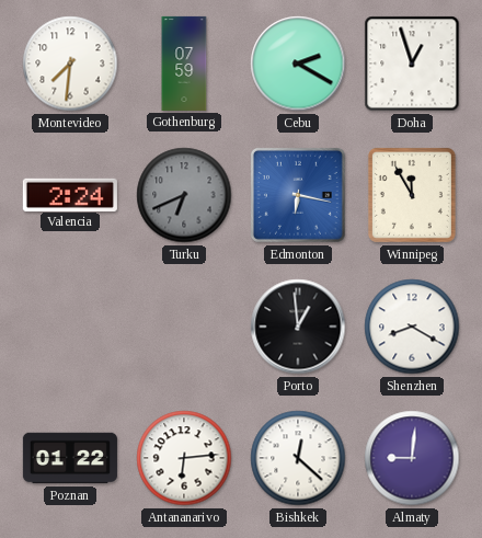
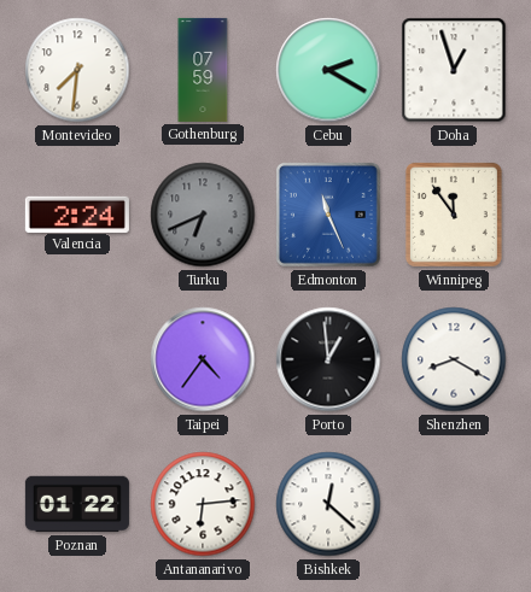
Edmonton: 6:17 -> 11:26 (328, 215)
Winnipeg: 11:55 -> 11:54 (454, 215)
Taipei: none -> 4:36 (203, 359)
Almaty: 9:01 -> none (412, 458)
